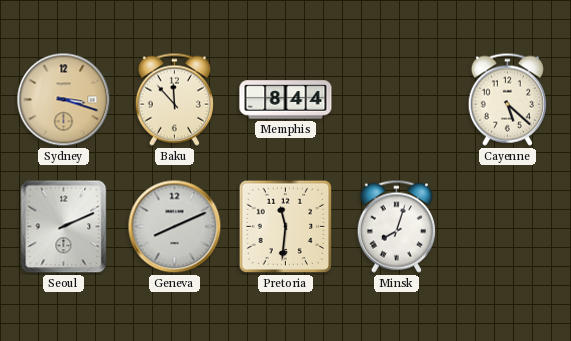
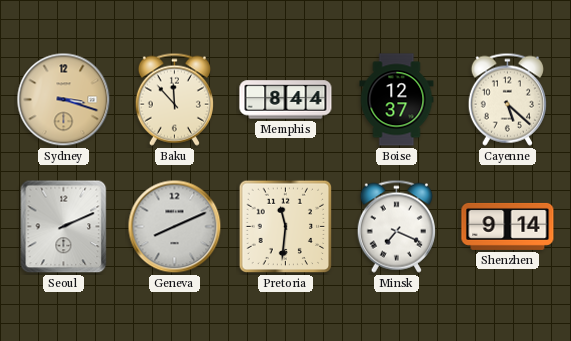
Boise: none -> 12:37 (397, 100)
Minsk: 8:03 -> 7:19 (396, 226)
Shenzhen: none -> 9:14 (508, 226)
